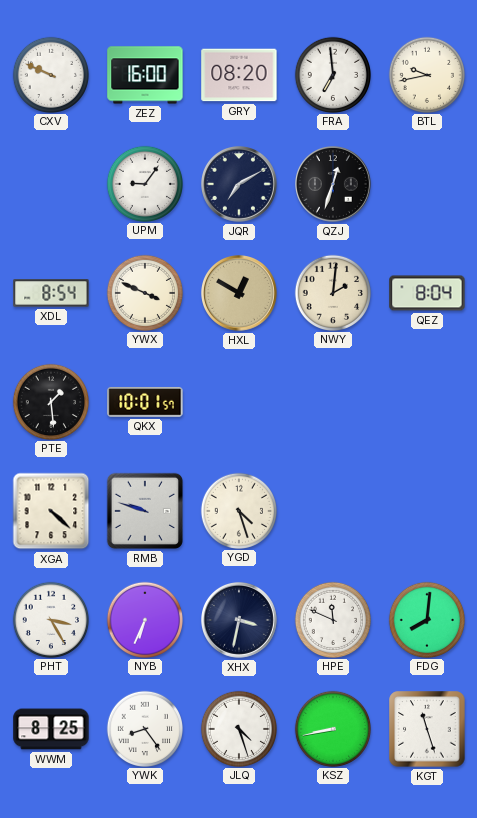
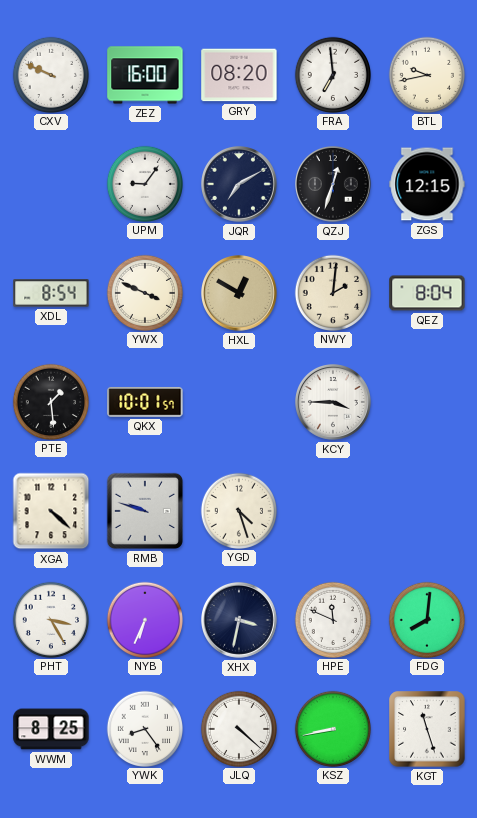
ZGS: none -> 12:15 (427, 184)
KCY: none -> 3:45 (334, 403)
JLQ: 4:27 -> 4:22 (238, 728)
